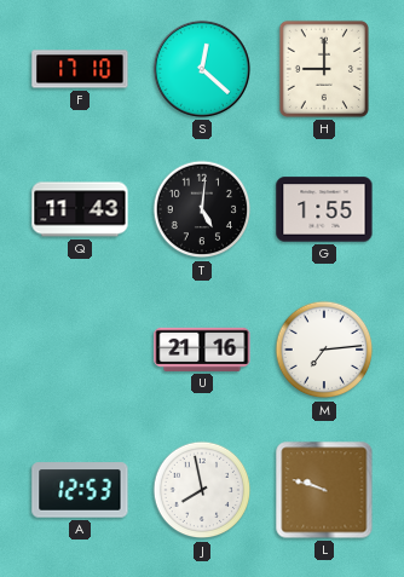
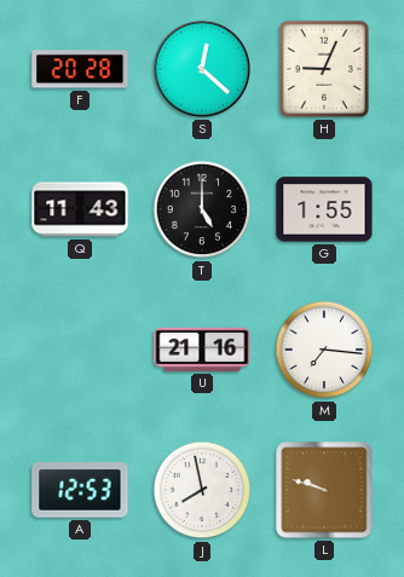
F: 17:10 -> 20:28 (80, 69)
H: 9:00 -> 9:04 (324, 69)
T: 5:01 -> 5:00 (202, 209)
M: 7:14 -> 7:16 (324, 350)
